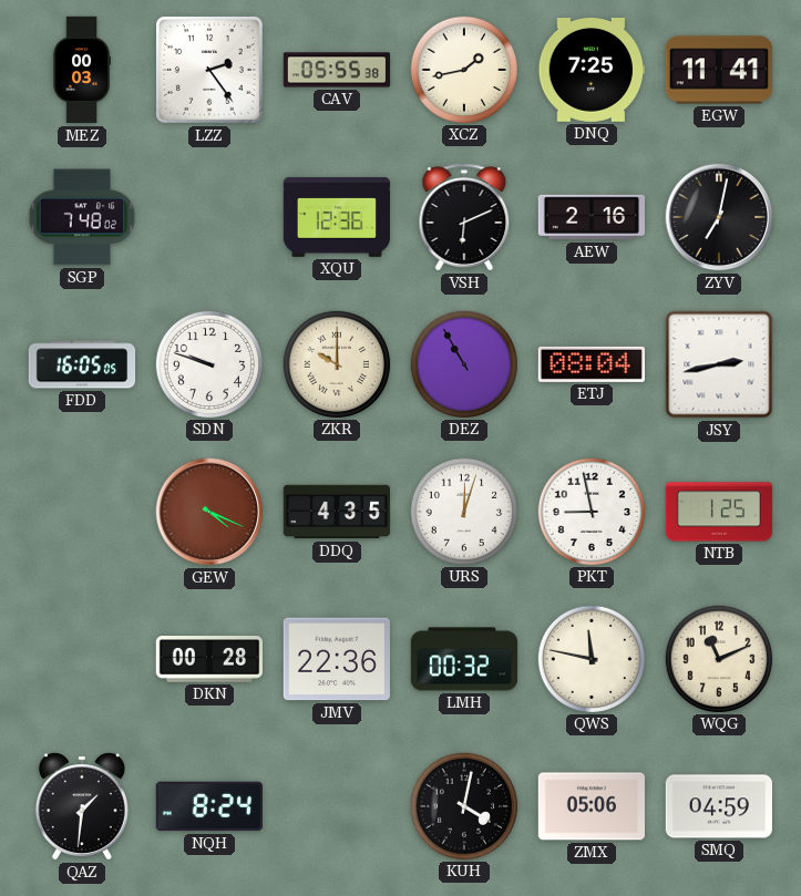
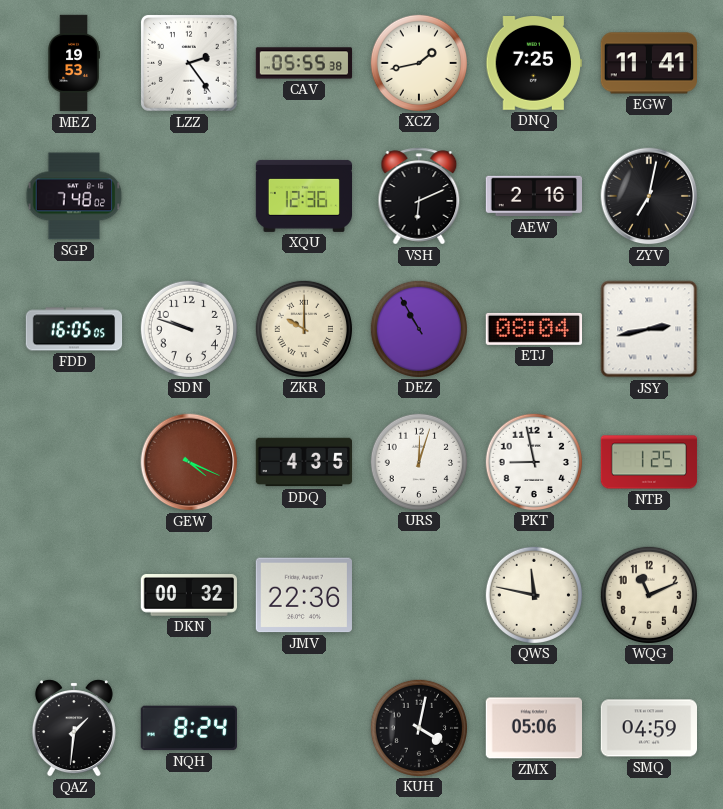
MEZ: 00:03 -> 19:53 (74, 63)
DKN: 00:28 -> 00:32 (188, 596)
LMH: 00:32 -> none (464, 659)
